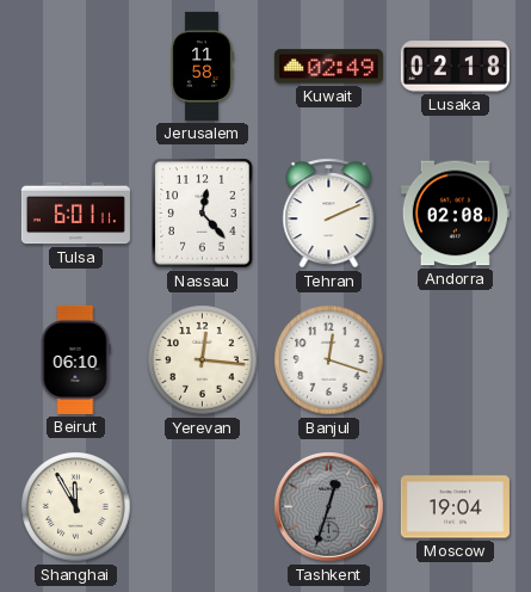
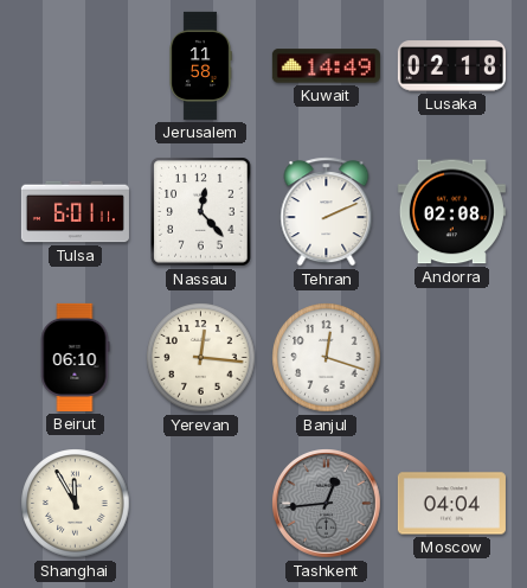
Kuwait: 02:49 -> 14:49 (326, 66)
Tashkent: 12:33 -> 12:44 (327, 504)
Moscow: 19:04 -> 04:04 (451, 504)
